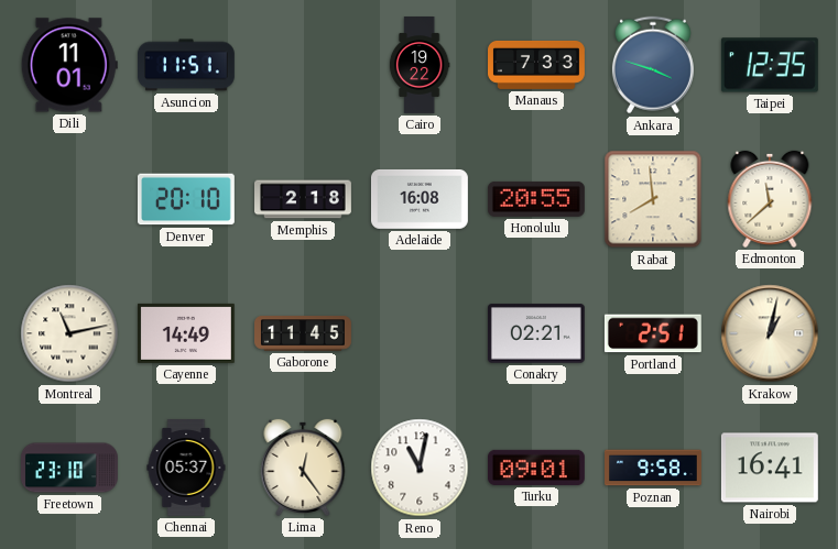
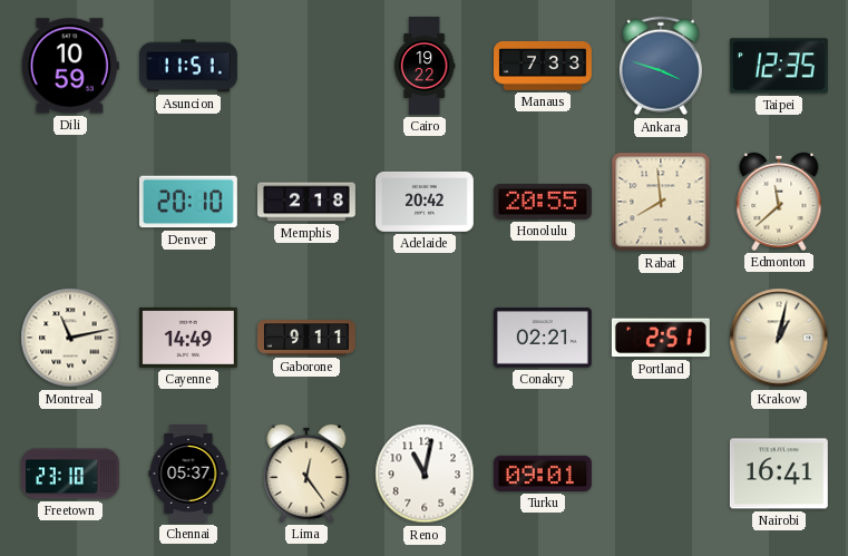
Dili: 11:01 -> 10:59 (70, 66)
Adelaide: 16:08 -> 20:42 (425, 202)
Gaborone: 11:45 -> 9:11 (308, 338)
Poznan: 9:58 -> none (654, 468)
